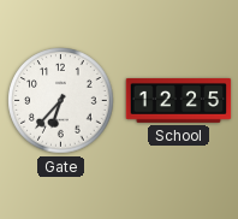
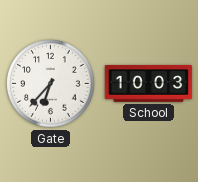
School: 12:25 -> 10:03 (149, 83)
